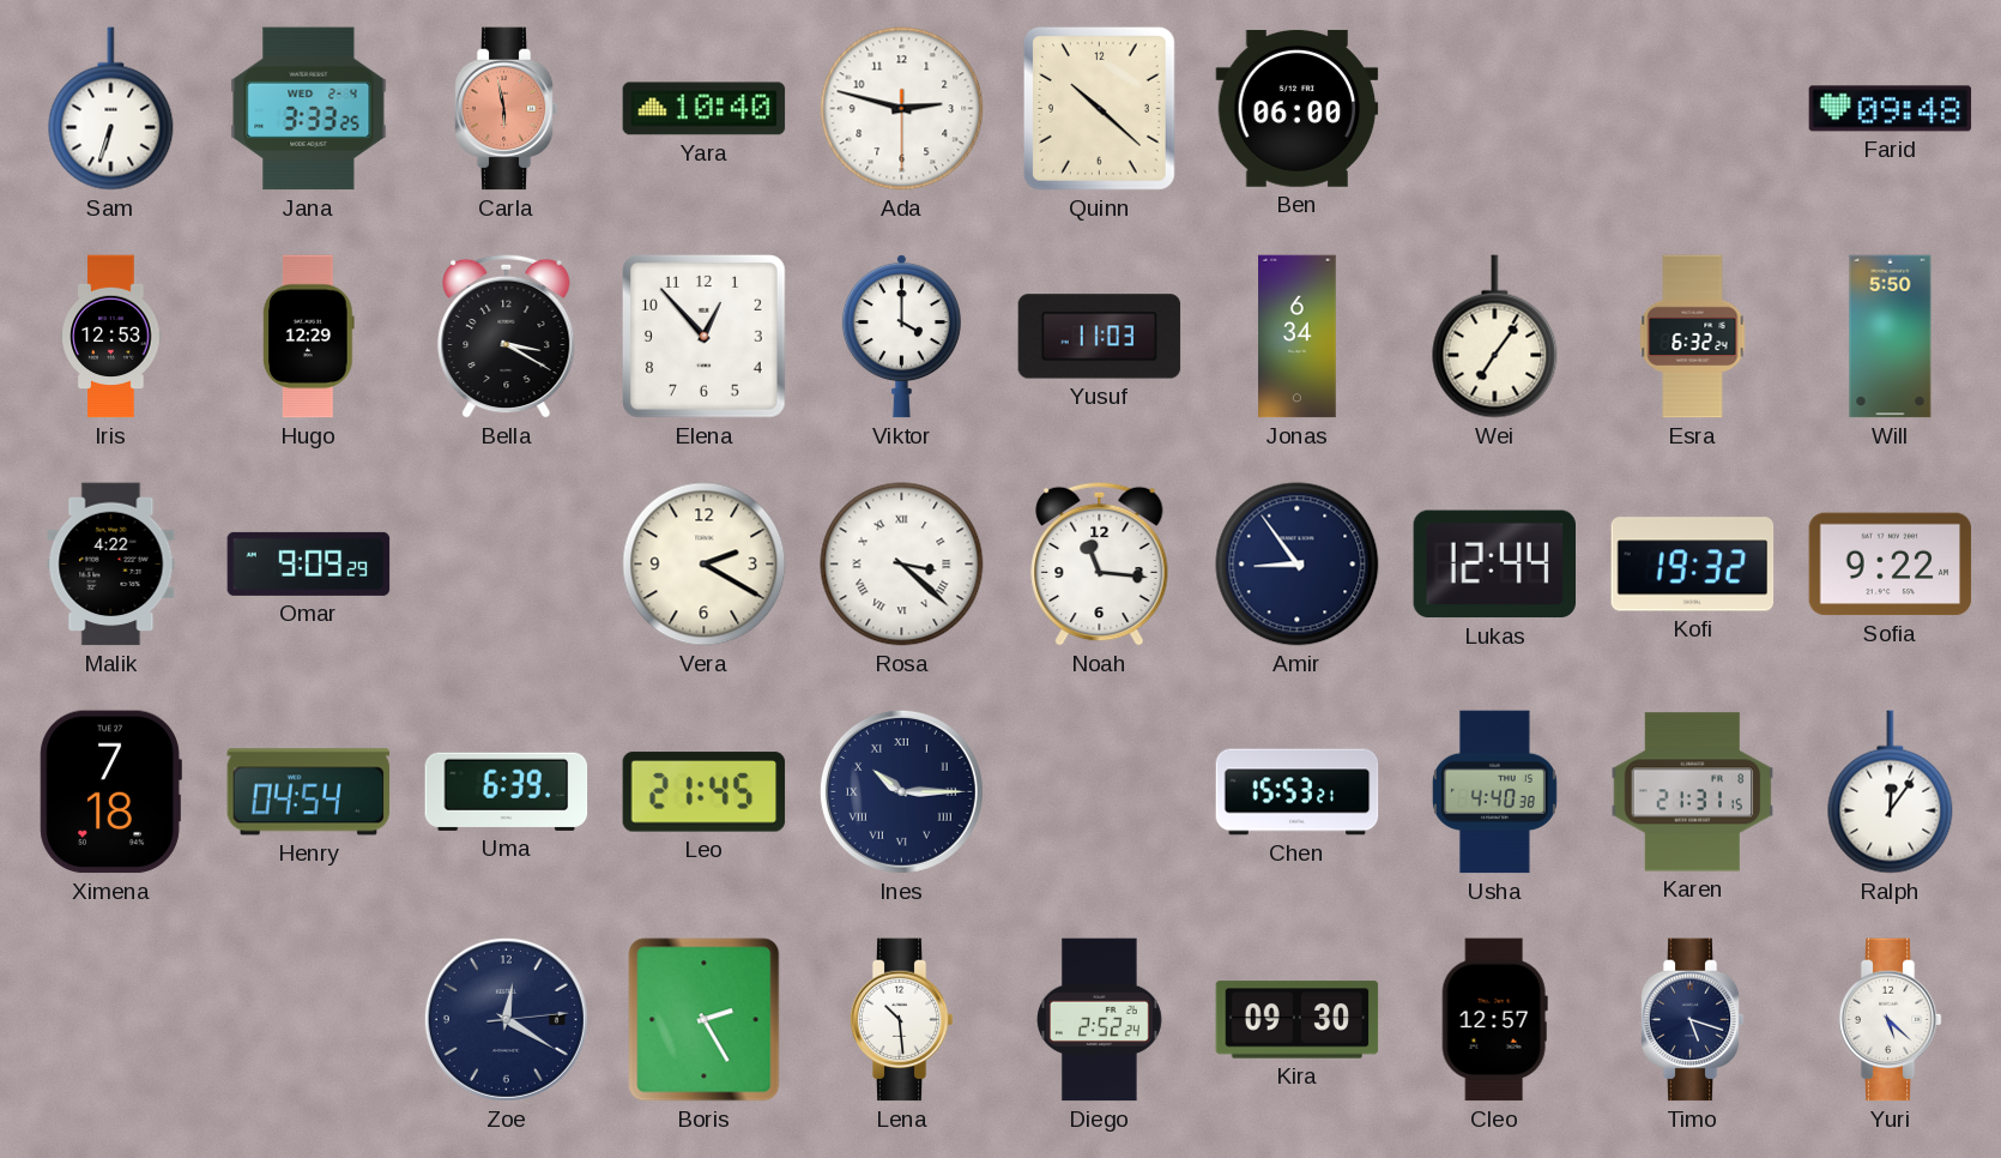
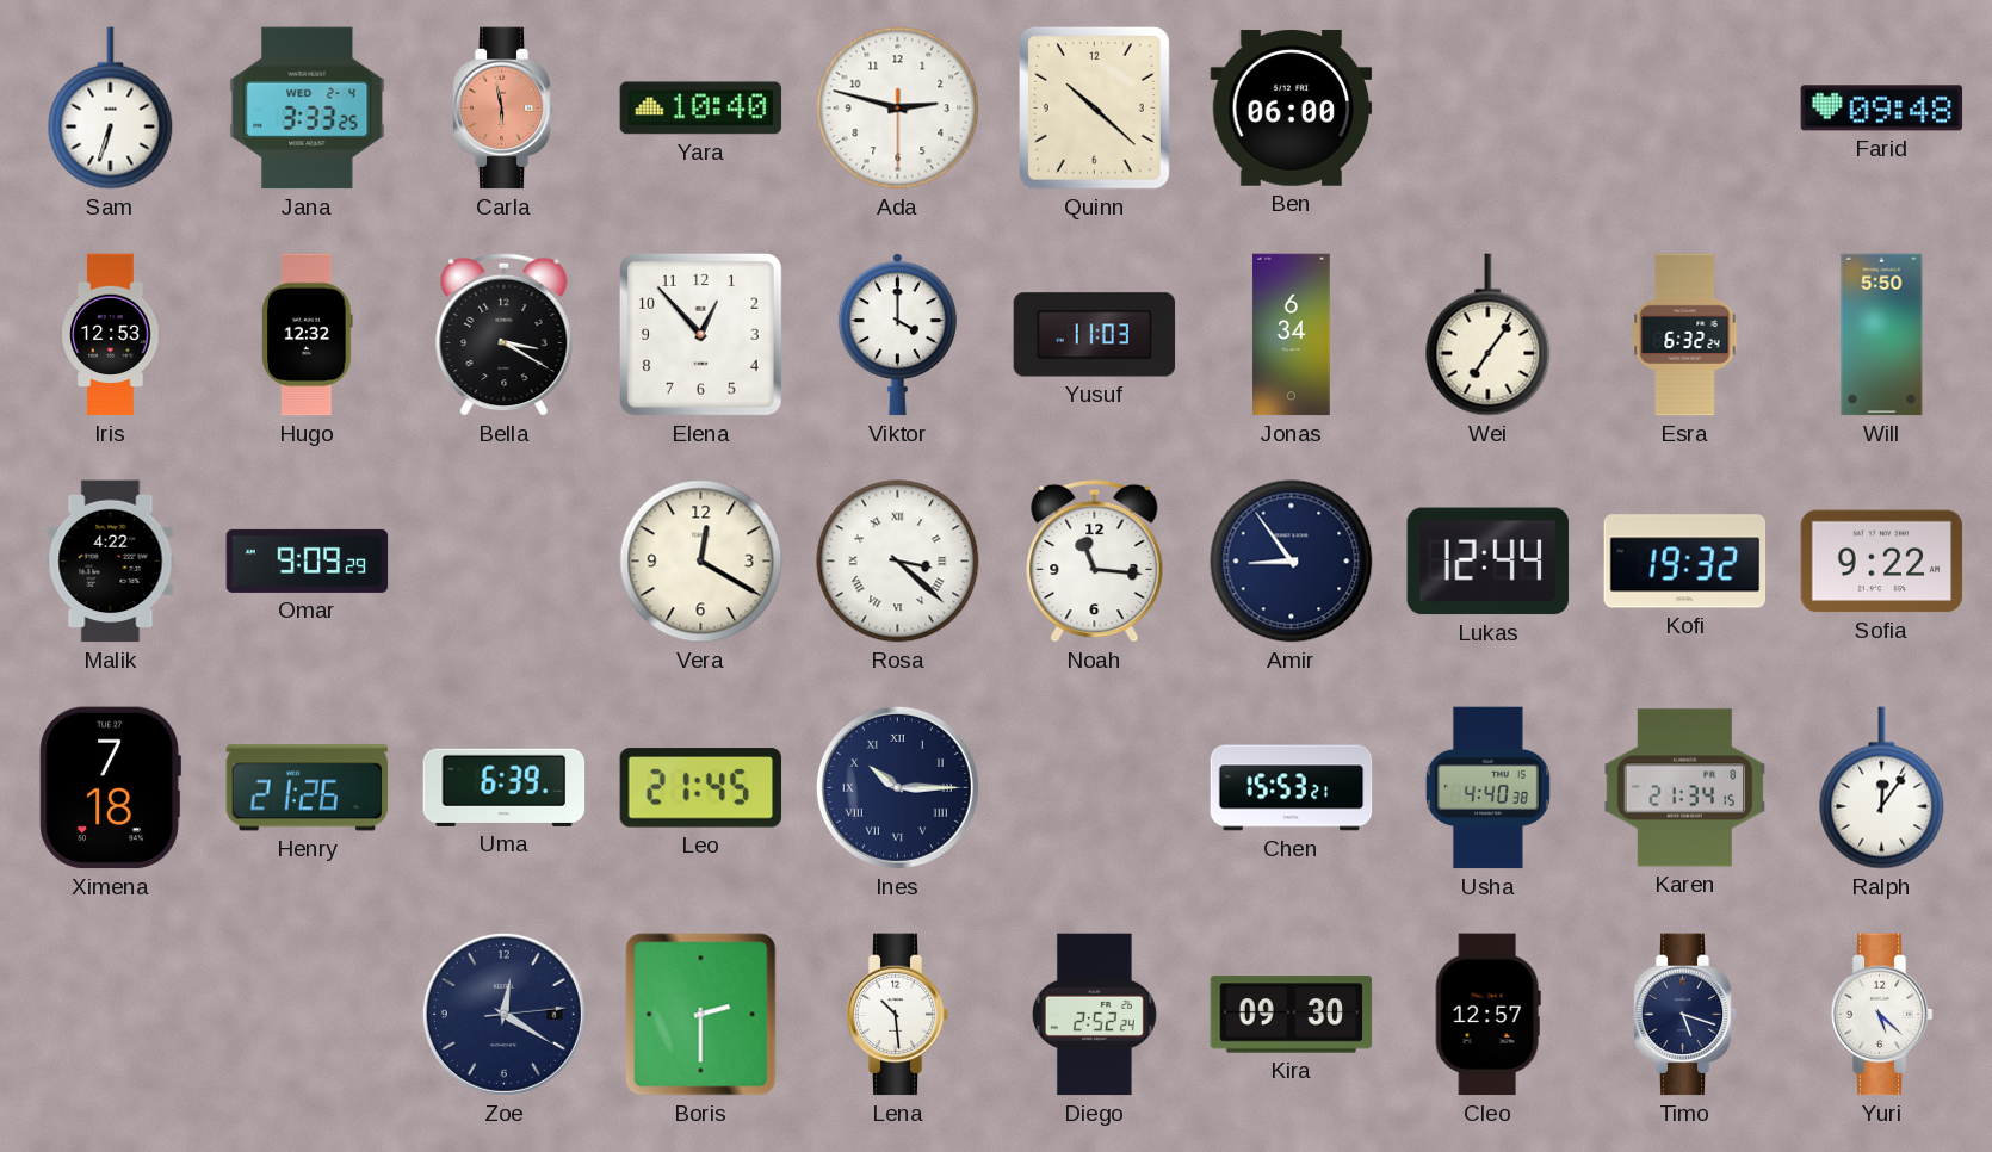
Hugo: 12:29 -> 12:32 (308, 335)
Vera: 2:20 -> 12:20 (701, 562)
Henry: 04:54 -> 21:26 (308, 788)
Karen: 21:31 -> 21:34 (1685, 788)
Boris: 2:25 -> 2:30 (701, 1015)
